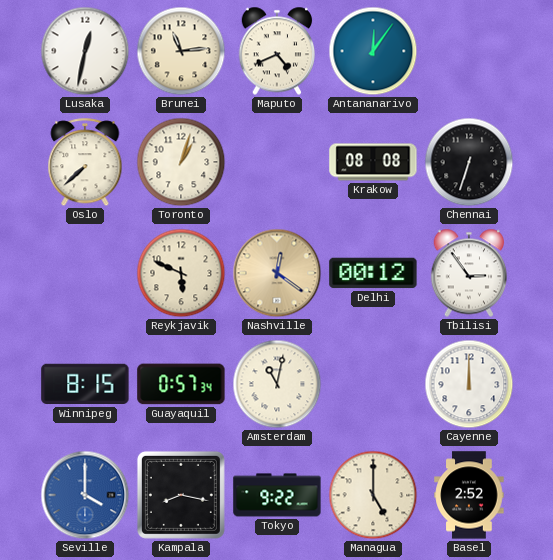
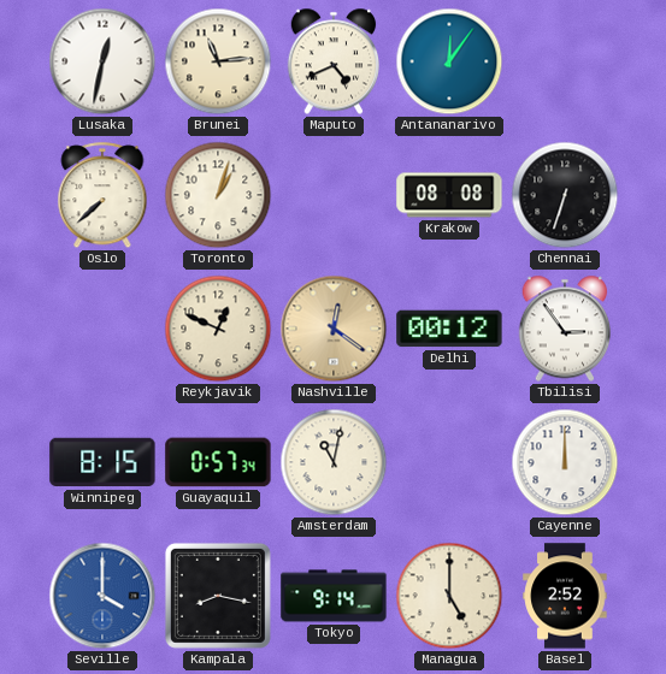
Reykjavik: 5:49 -> 12:49 (218, 329)
Tokyo: 9:22 -> 9:14 (334, 596)
